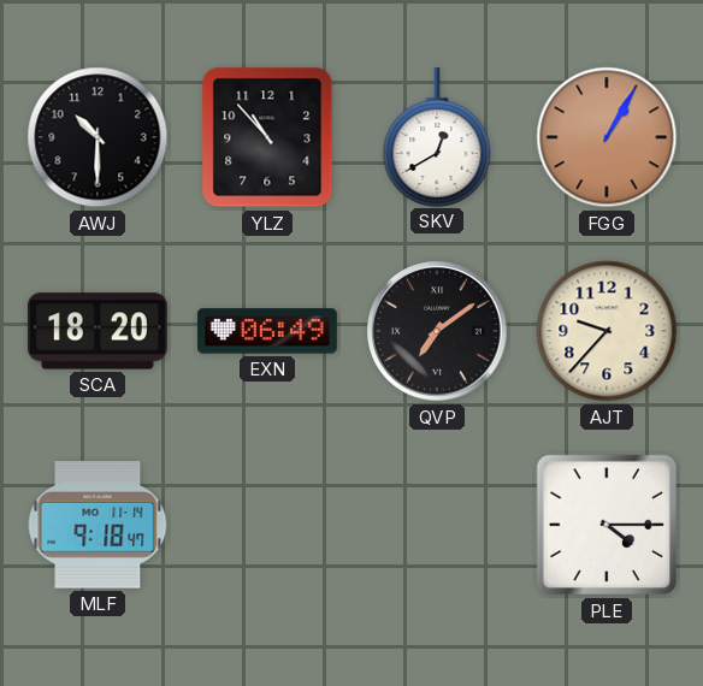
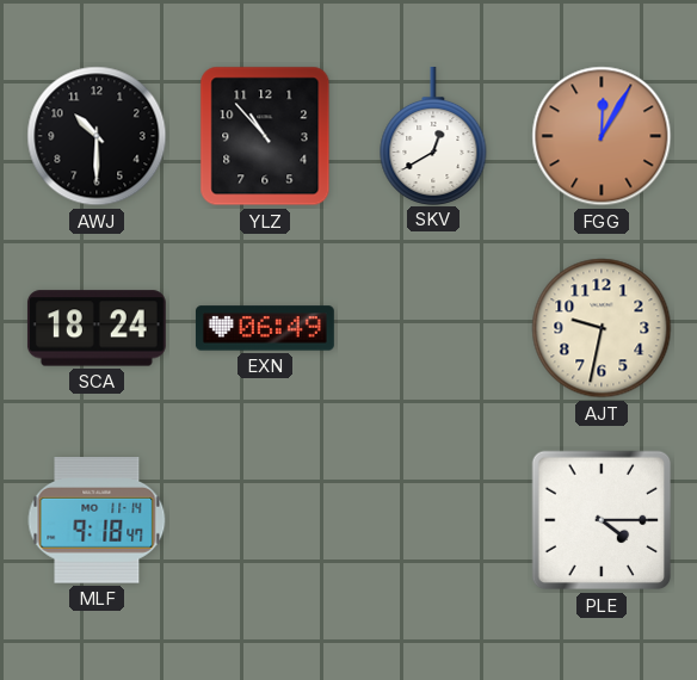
FGG: 1:05 -> 12:05 (602, 136)
SCA: 18:20 -> 18:24 (97, 328)
QVP: 7:09 -> none (437, 331)
AJT: 9:37 -> 9:32 (602, 328)
